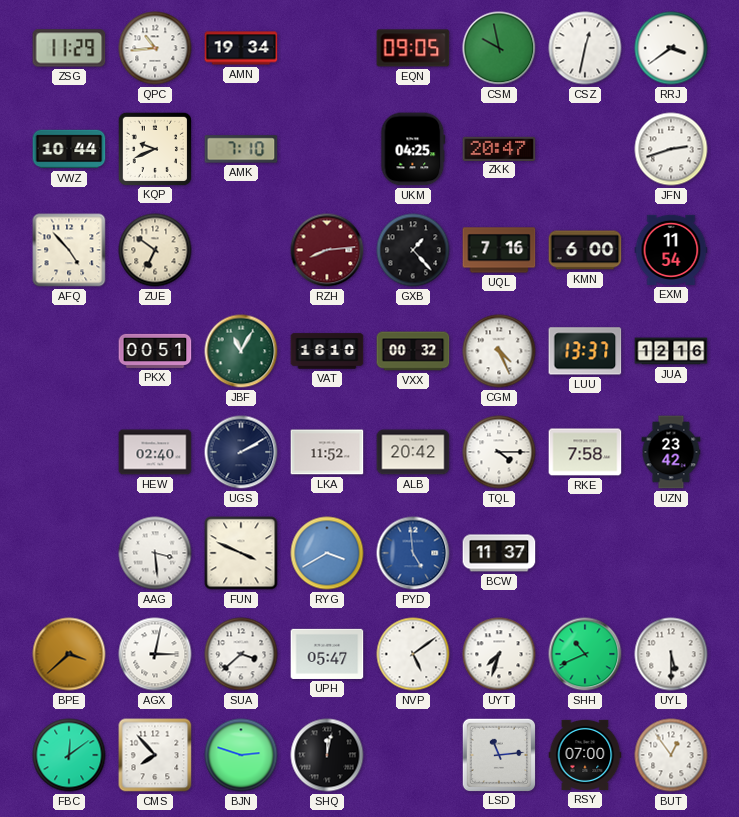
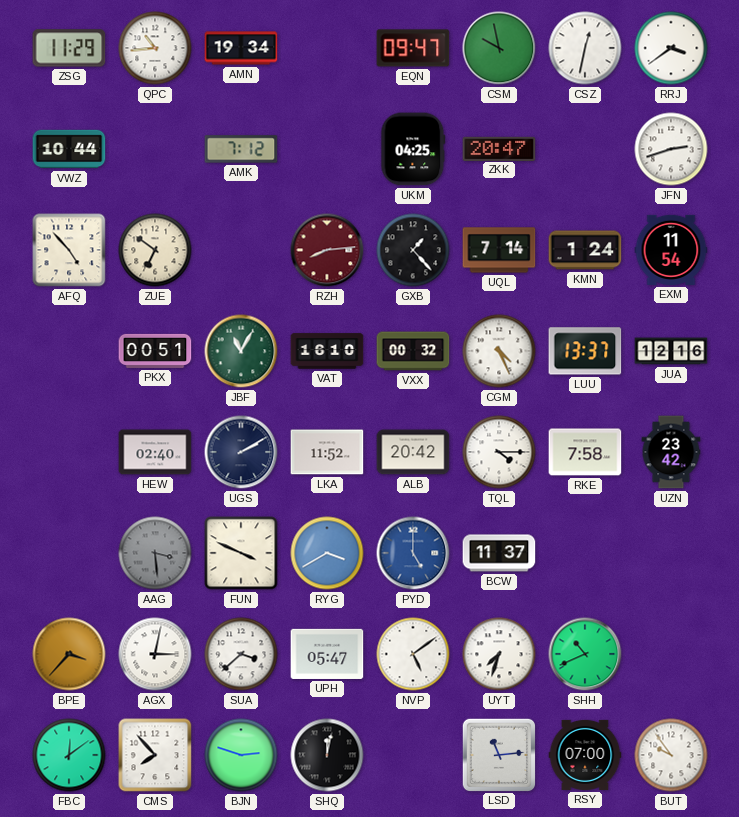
EQN: 09:05 -> 09:47 (413, 48)
KQP: 9:41 -> none (154, 148)
AMK: 7:10 -> 7:12 (241, 149)
UQL: 7:16 -> 7:14 (499, 250)
KMN: 6:00 -> 1:24 (585, 250)
AAG dial: white -> grey (155, 553)
PYD: 4:59 -> 5:00 (413, 553)
BPE: 3:38 -> 3:37 (69, 654)
UYL: 5:30 -> none (671, 654)
BUT: 12:54 -> 9:54 (671, 755)
